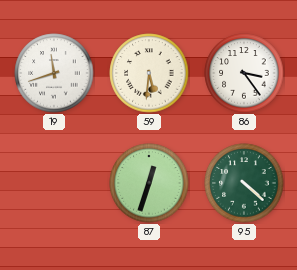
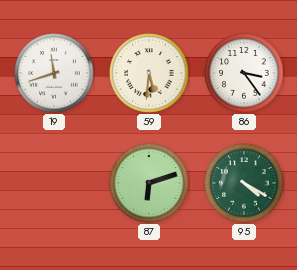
87: 12:33 -> 6:12 (149, 183)
95: 4:22 -> 4:20 (244, 183)
